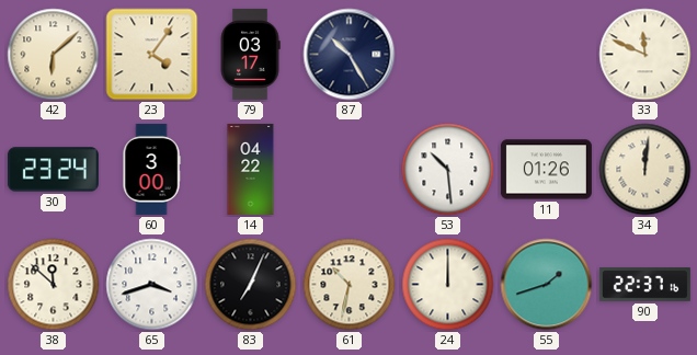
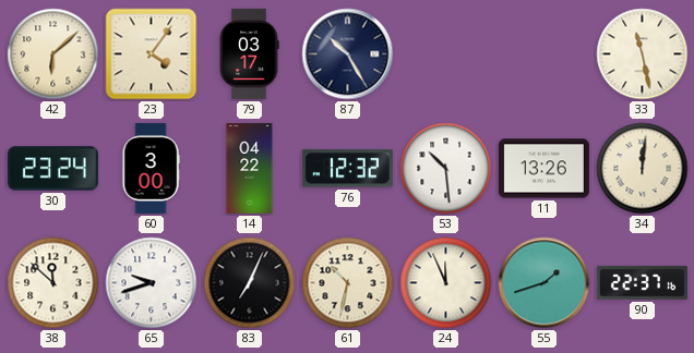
33: 11:49 -> 11:28 (643, 54)
76: none -> 12:32 (347, 169)
11: 01:26 -> 13:26 (543, 169)
65: 3:42 -> 9:42 (152, 283)
24: 12:00 -> 11:56 (446, 283)
